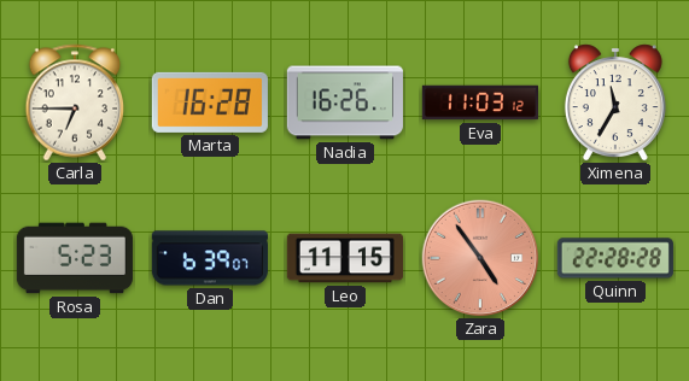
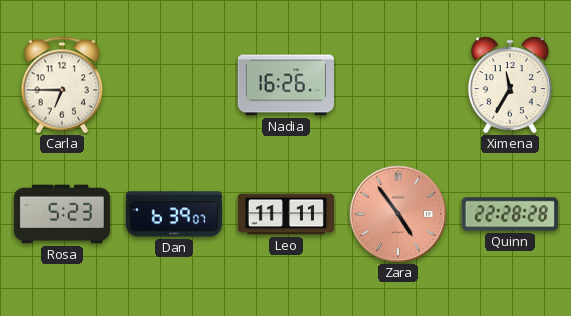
Marta: 16:28 -> none (210, 102)
Eva: 11:03 -> none (479, 102)
Leo: 11:15 -> 11:11 (285, 214)
